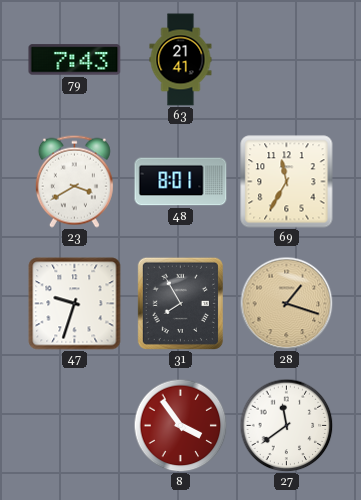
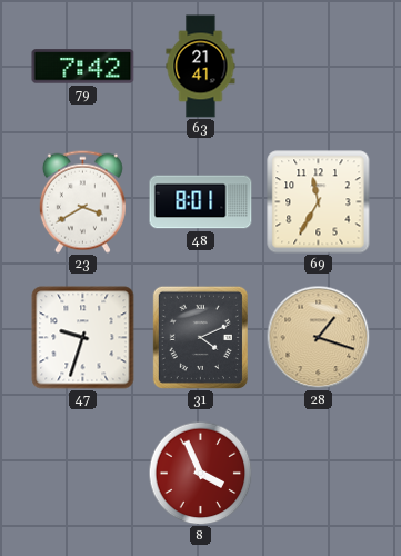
79: 7:43 -> 7:42 (83, 67)
31: 7:55 -> 4:11 (200, 337)
8: 3:54 -> 3:56 (200, 473)
27: 11:39 -> none (286, 425)
